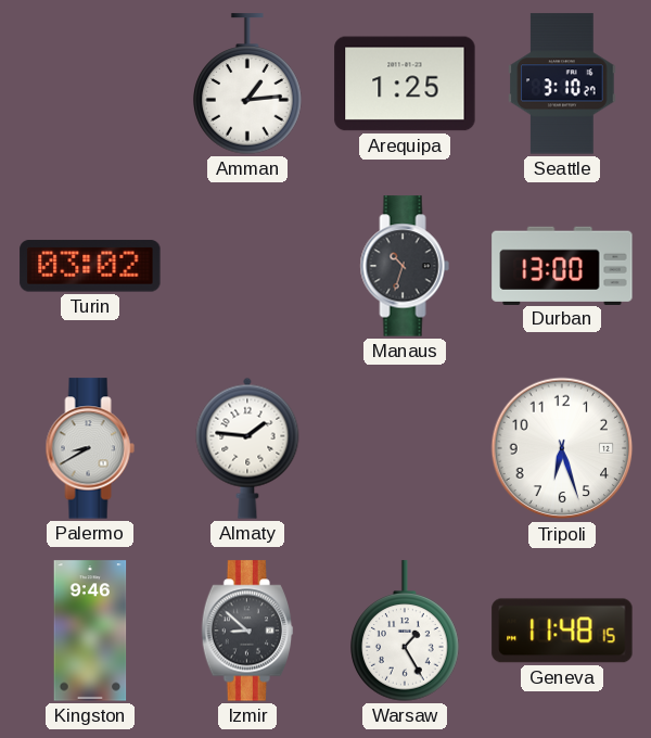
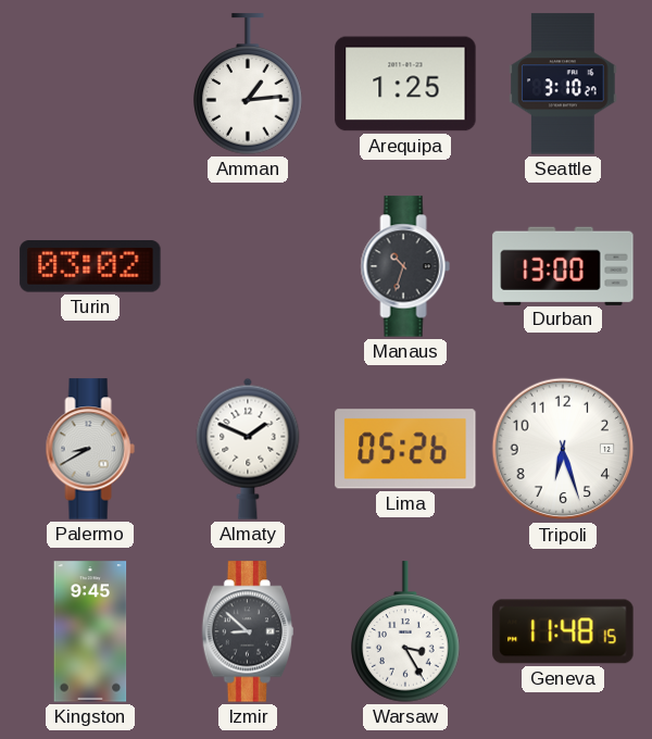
Almaty: 1:46 -> 1:49 (248, 449)
Lima: none -> 05:26 (405, 449)
Kingston: 9:46 -> 9:45 (90, 631)
Warsaw: 1:25 -> 3:25 (405, 631)
